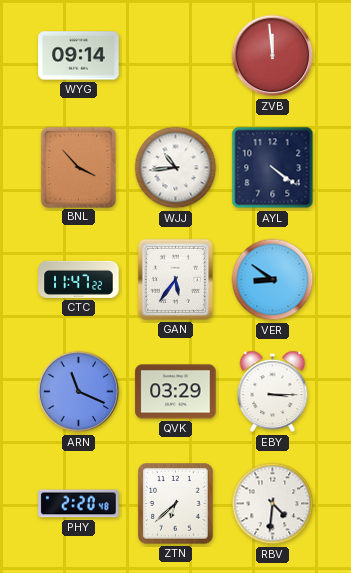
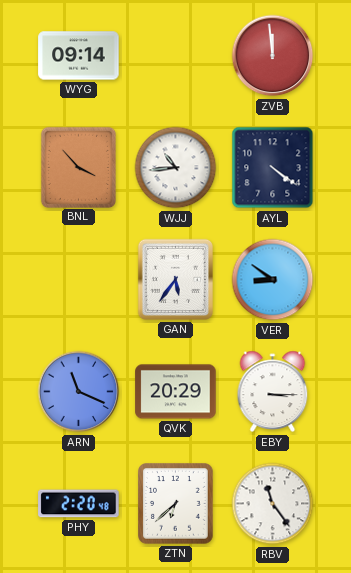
CTC: 11:47 -> none (79, 279)
QVK: 03:29 -> 20:29 (176, 392)
RBV: 4:31 -> 11:24 (273, 504)
